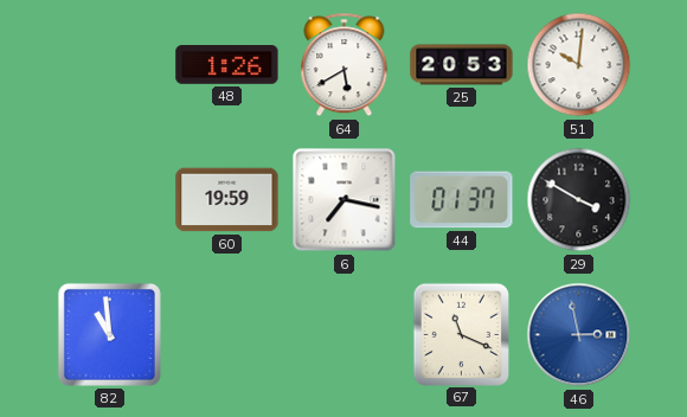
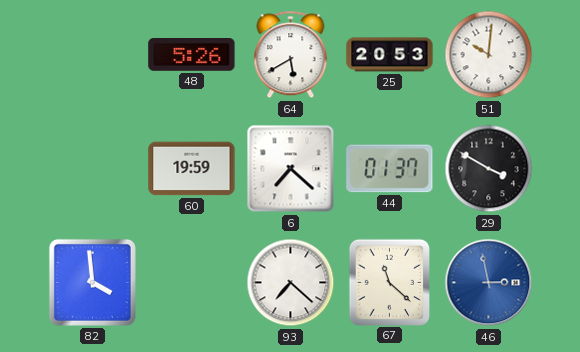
48: 1:26 -> 5:26 (192, 55)
6: 7:17 -> 7:22 (291, 169)
82: 10:59 -> 3:59 (92, 282)
93: none -> 7:22 (291, 283)
67: 11:19 -> 11:22 (389, 282)
